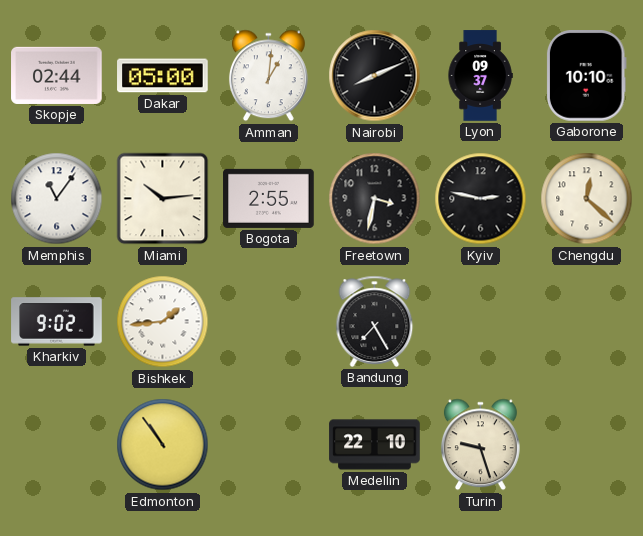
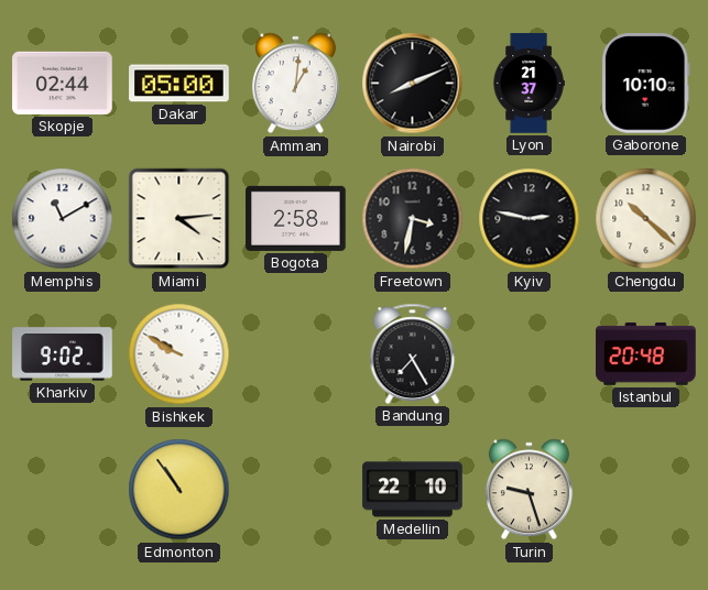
Lyon: 09:37 -> 21:37 (529, 84)
Memphis: 11:06 -> 11:10 (63, 219)
Miami: 10:14 -> 4:14 (179, 219)
Bogota: 2:55 -> 2:58 (296, 218)
Chengdu: 12:22 -> 10:22 (646, 219)
Bishkek: 1:44 -> 9:50 (179, 354)
Istanbul: none -> 20:48 (646, 353)
